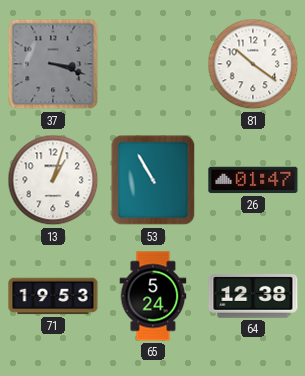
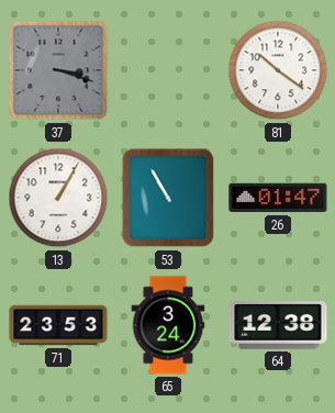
13: 1:03 -> 1:05 (58, 198)
71: 19:53 -> 23:53 (58, 325)
65: 5:24 -> 3:24 (168, 325)
